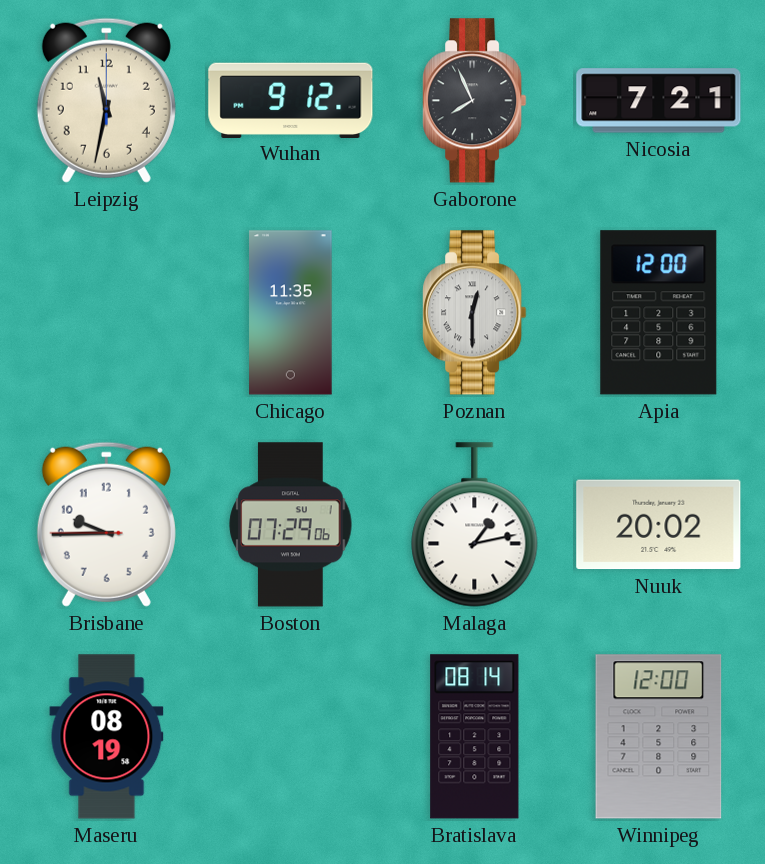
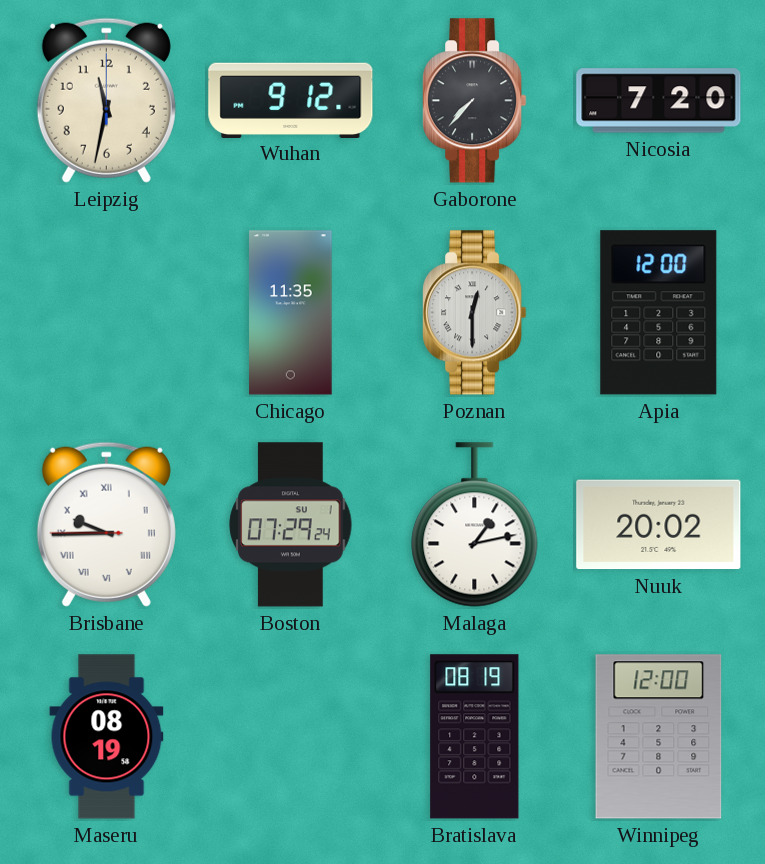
Gaborone: 7:56 -> 7:37 (475, 101)
Nicosia: 7:21 -> 7:20 (659, 101)
Brisbane numerals: Arabic -> Roman (106, 524)
Boston: 07:29:06 -> 07:29:24 (291, 525)
Bratislava: 08:14 -> 08:19 (475, 737)
